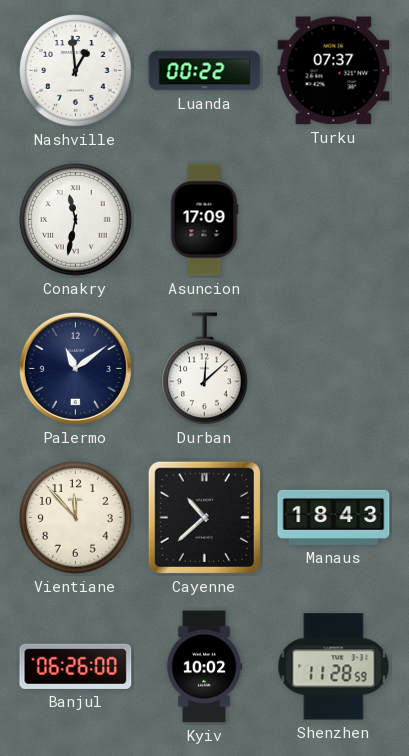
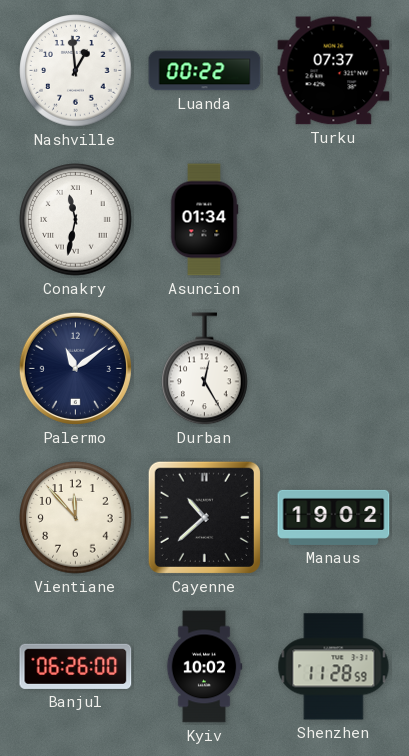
Asuncion: 17:09 -> 01:34 (204, 220)
Durban: 12:08 -> 12:25 (205, 369)
Manaus: 18:43 -> 19:02 (334, 517)
